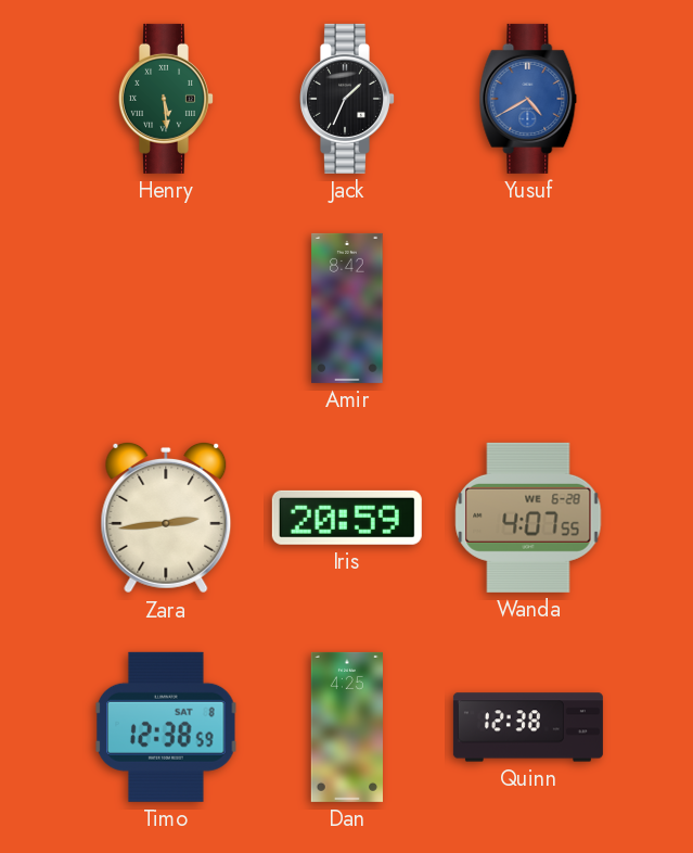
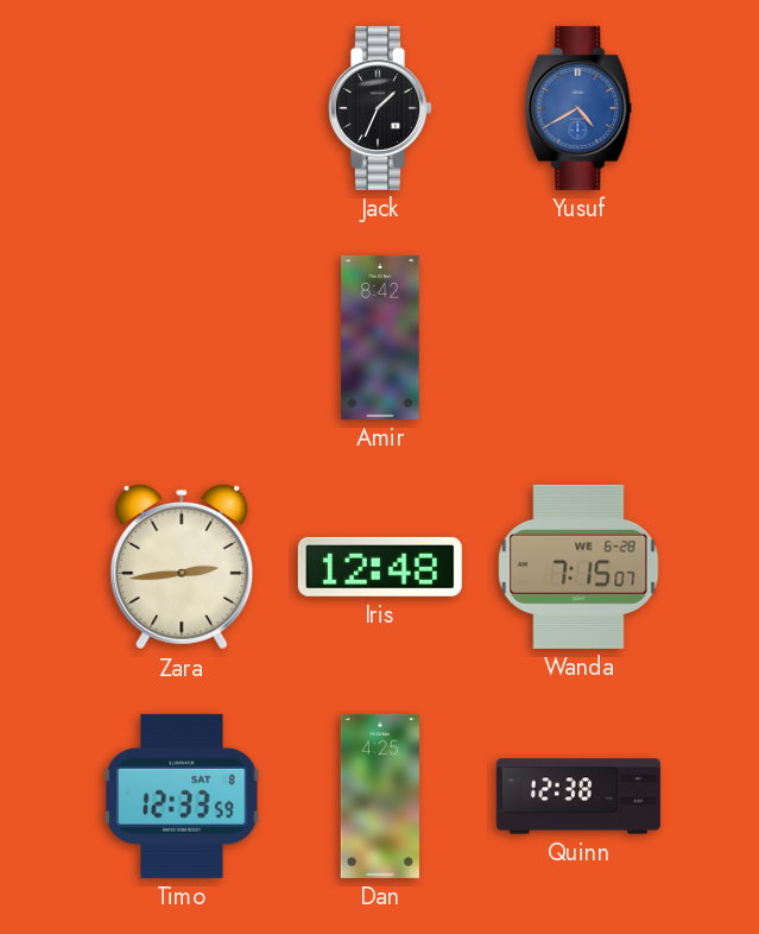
Henry: 5:29 -> none (166, 99)
Iris: 20:59 -> 12:48 (380, 567)
Wanda: 4:07 -> 7:15 (578, 567)
Timo: 12:38 -> 12:33 (182, 796)
